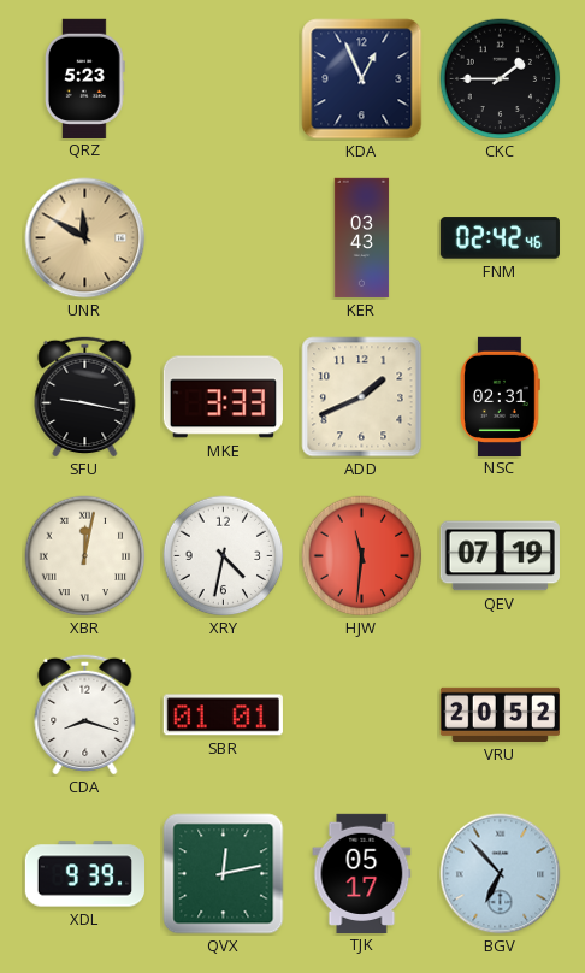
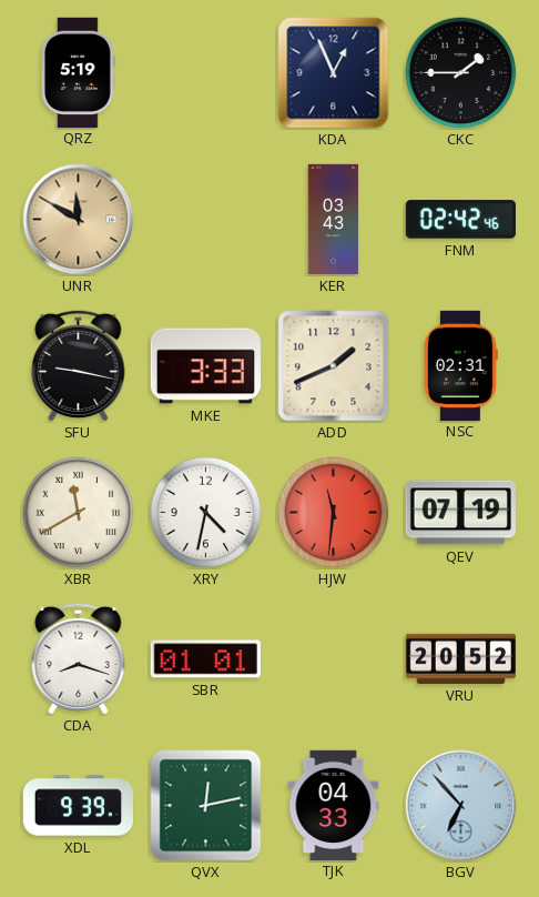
QRZ: 5:23 -> 5:19 (78, 72)
XBR: 12:02 -> 11:40 (79, 513)
TJK: 05:17 -> 04:33 (334, 805)
